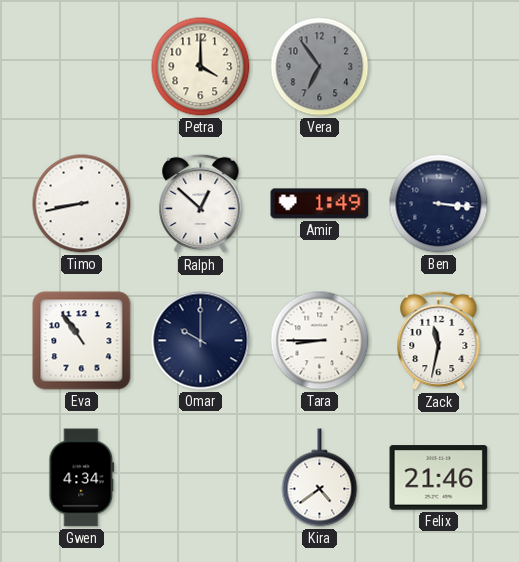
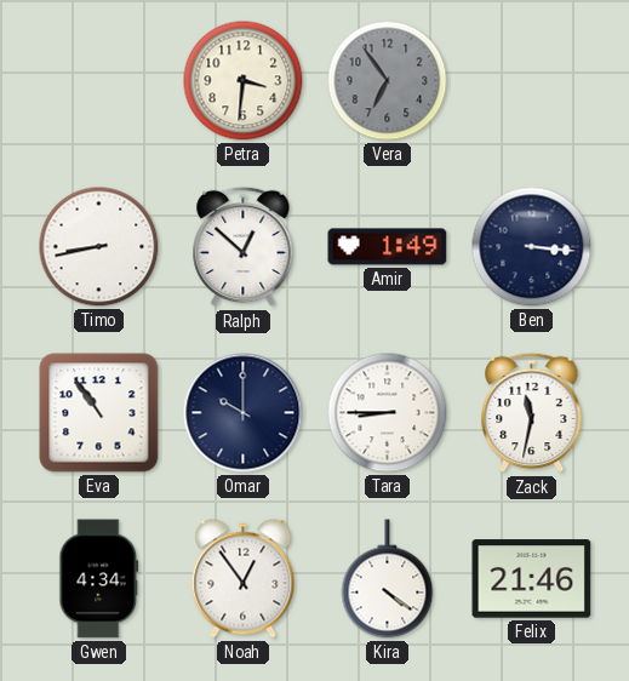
Petra: 4:00 -> 3:31 (244, 81)
Noah: none -> 12:54 (244, 579)
Kira: 4:39 -> 4:21 (388, 579)
